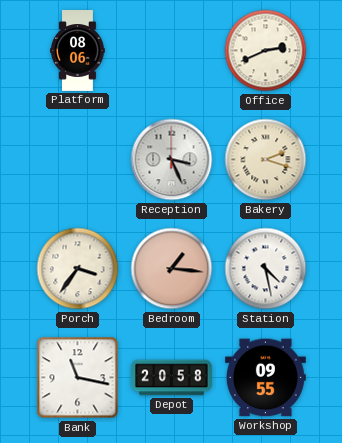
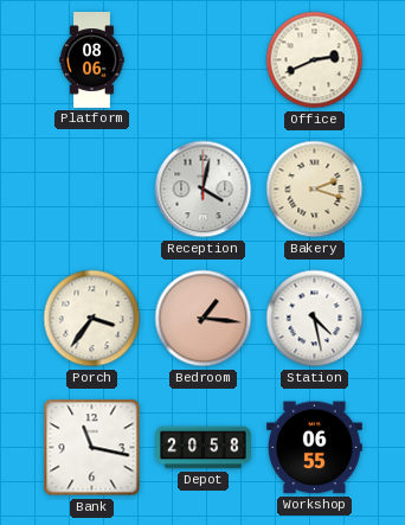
Reception: 3:26 -> 4:02 (204, 190)
Workshop: 09:55 -> 06:55 (314, 448)
